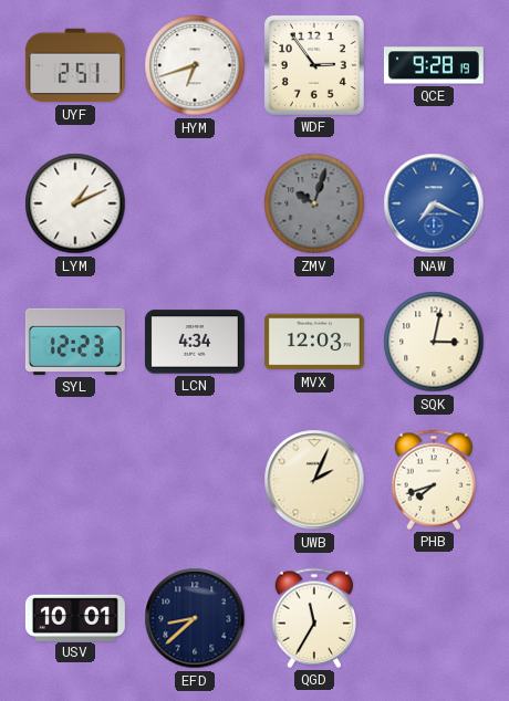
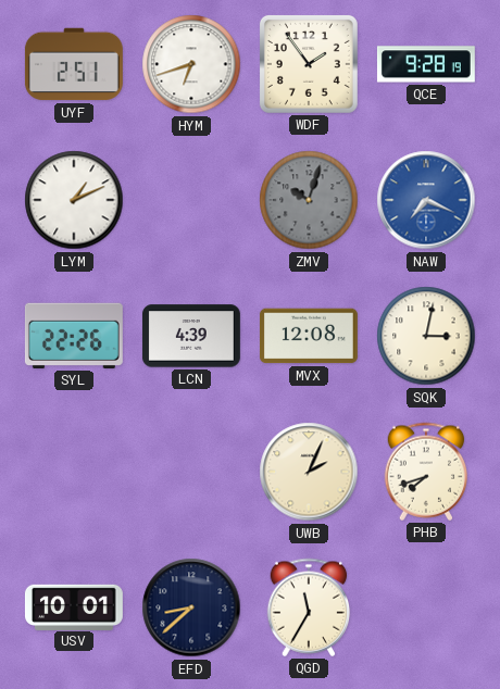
WDF: 2:54 -> 1:54 (309, 64)
SYL: 12:23 -> 22:26 (74, 336)
LCN: 4:34 -> 4:39 (191, 336)
MVX: 12:03 -> 12:08 (309, 336)
